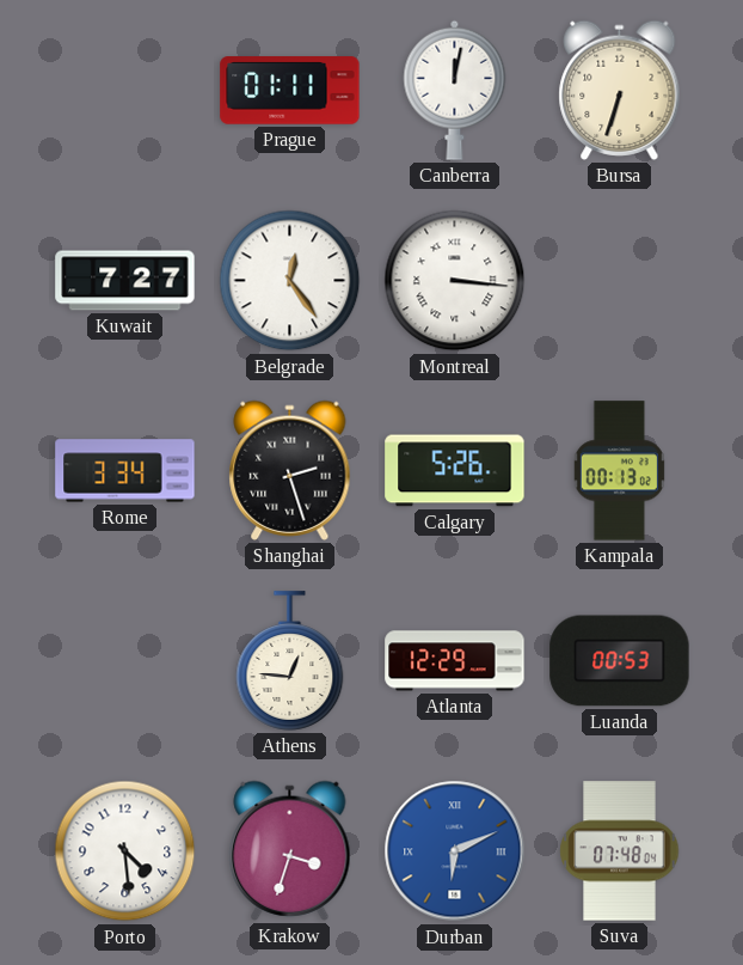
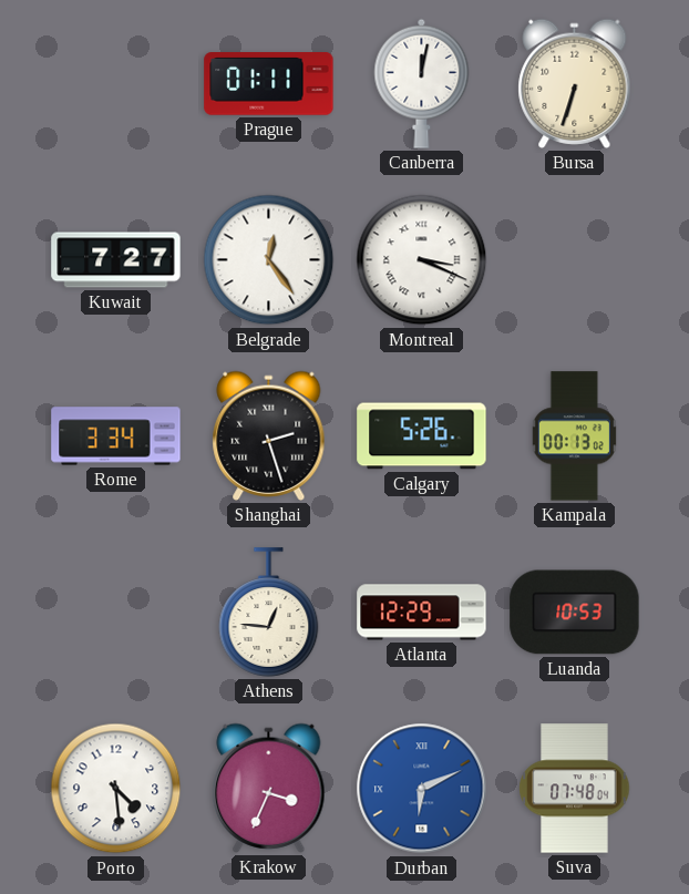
Montreal: 3:16 -> 3:19 (422, 260)
Luanda: 00:53 -> 10:53 (575, 613)
Krakow: 3:33 -> 3:34 (269, 788)
